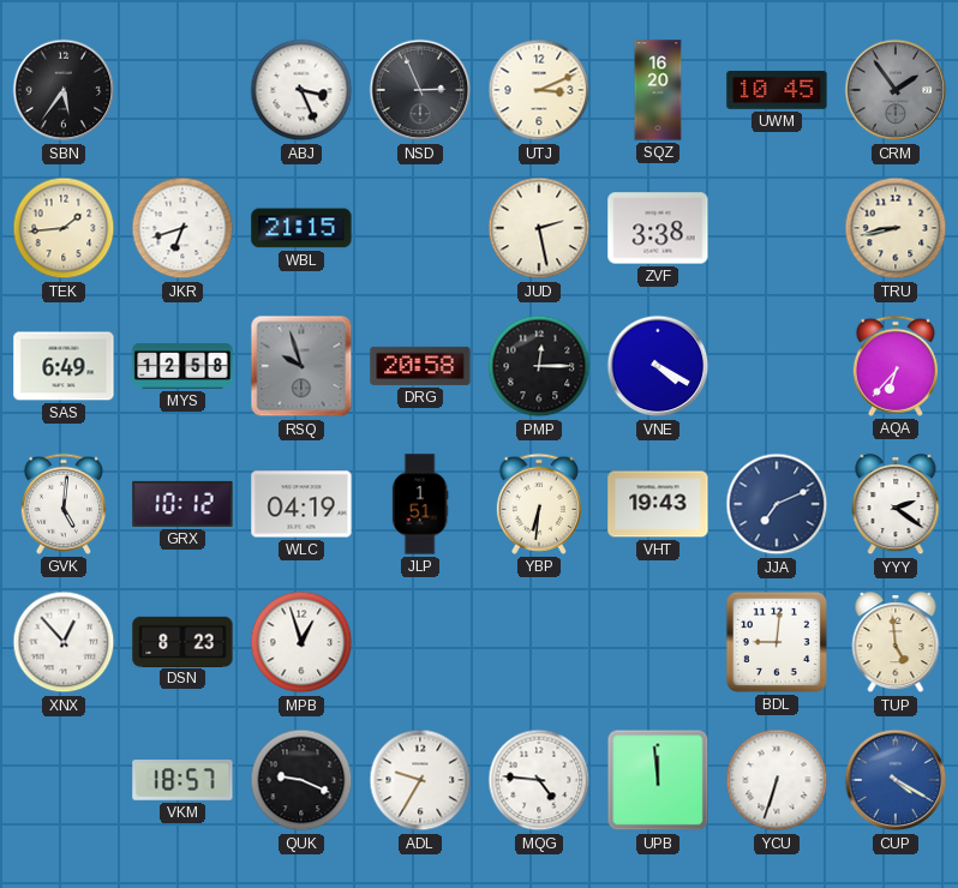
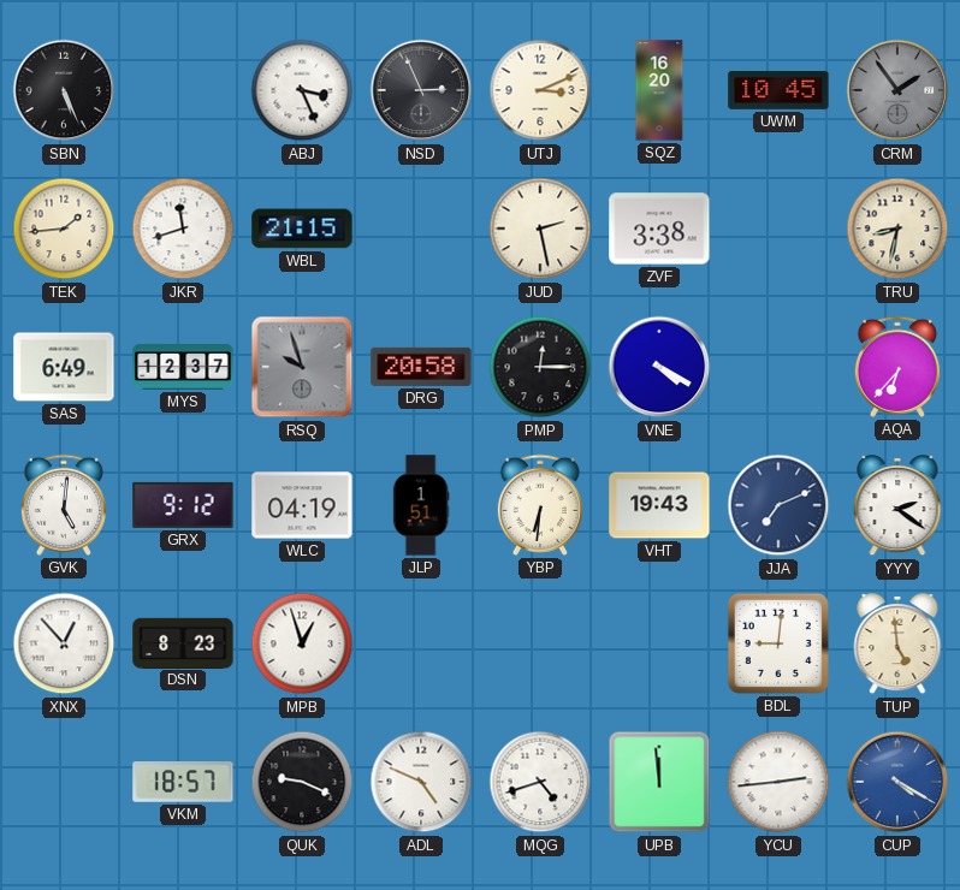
SBN: 5:36 -> 5:26 (64, 90)
JKR: 6:42 -> 11:42 (183, 229)
TRU: 8:43 -> 8:32 (897, 229)
MYS: 12:58 -> 12:37 (183, 367)
GRX: 10:12 -> 9:12 (183, 505)
ADL: 9:35 -> 4:49 (421, 782)
MQG: 4:46 -> 4:42 (540, 782)
YCU: 6:33 -> 2:44 (778, 782)
